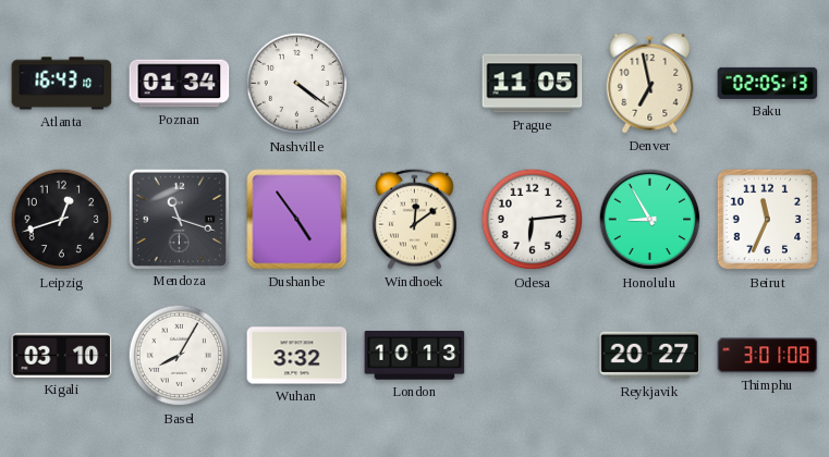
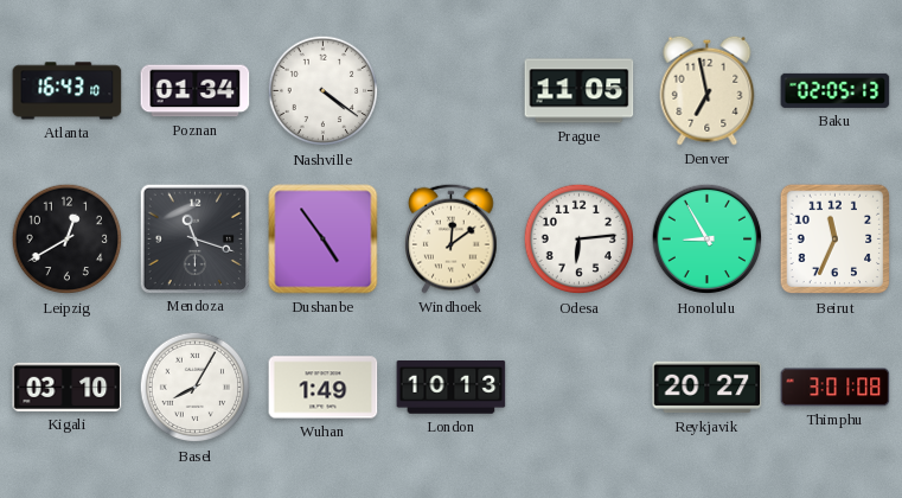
Leipzig: 12:42 -> 12:40 (68, 240)
Wuhan: 3:32 -> 1:49 (324, 388)
